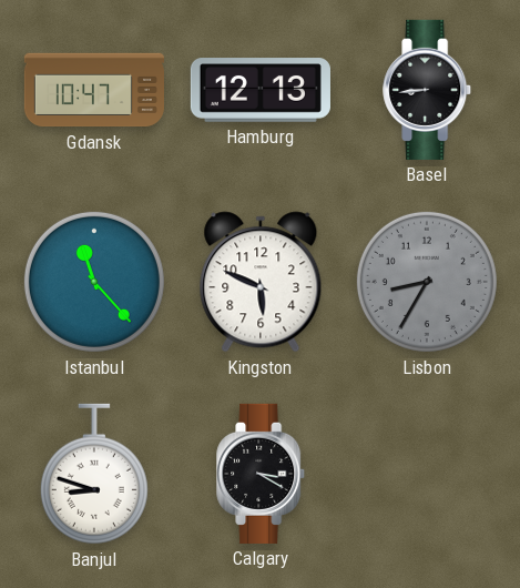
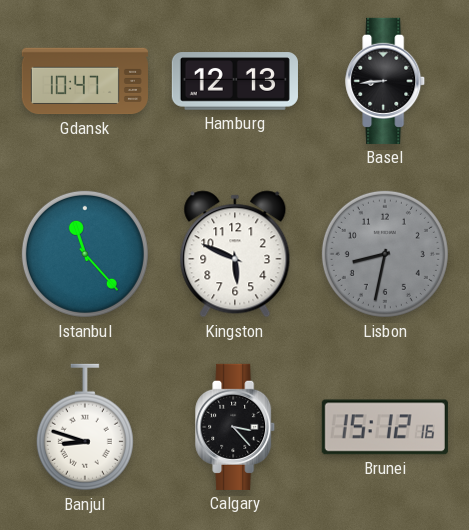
Lisbon: 8:35 -> 8:32 (385, 254)
Calgary: 3:20 -> 3:23 (236, 427)
Brunei: none -> 15:12 (385, 427)
